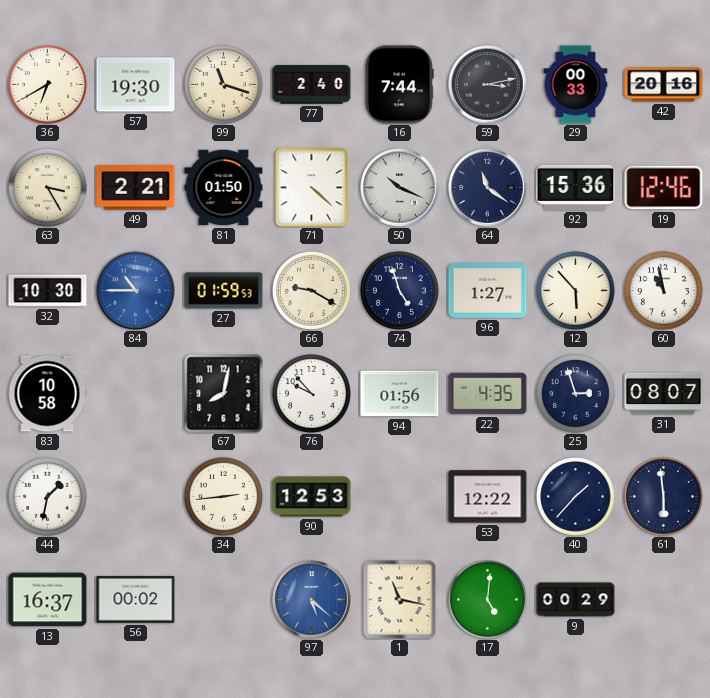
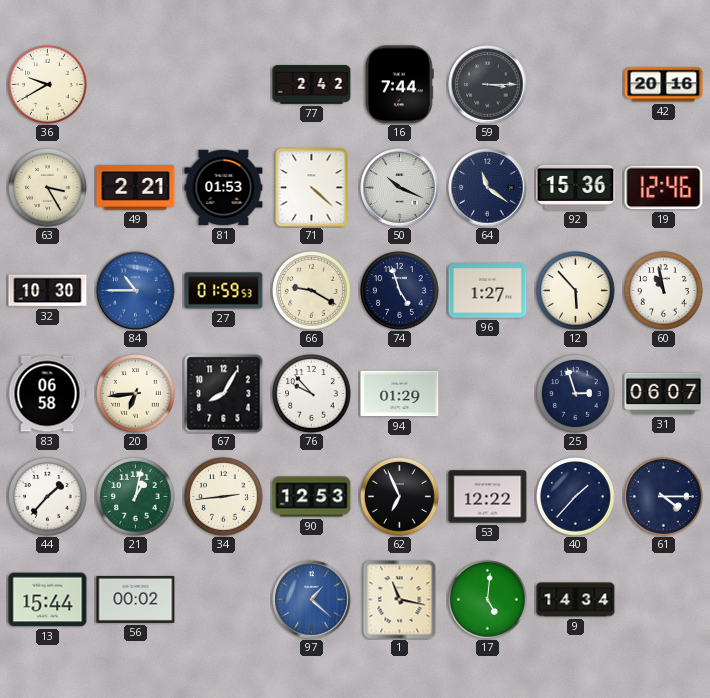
36: 6:40 -> 9:40 (48, 85)
57: 19:30 -> none (136, 85)
99: 11:18 -> none (224, 85)
77: 2:40 -> 2:42 (312, 85)
59: 3:13 -> 3:15 (488, 85)
29: 00:33 -> none (576, 85)
81: 01:50 -> 01:53 (224, 188)
83: 10:58 -> 06:58 (47, 394)
20: none -> 6:44 (136, 394)
67: 8:02 -> 8:05 (224, 394)
94: 01:56 -> 01:29 (400, 394)
22: 4:35 -> none (488, 394)
31: 08:07 -> 06:07 (664, 394)
44: 1:32 -> 1:37 (48, 497)
21: none -> 1:02 (136, 497)
62: none -> 6:56 (400, 497)
61: 5:59 -> 4:15 (664, 497)
13: 16:37 -> 15:44 (48, 600)
97: 5:22 -> 1:22 (312, 600)
9: 00:29 -> 14:34 (576, 600)
